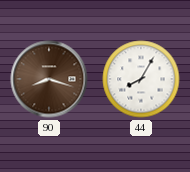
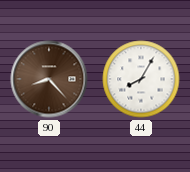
90: 8:18 -> 8:23 (49, 79)
